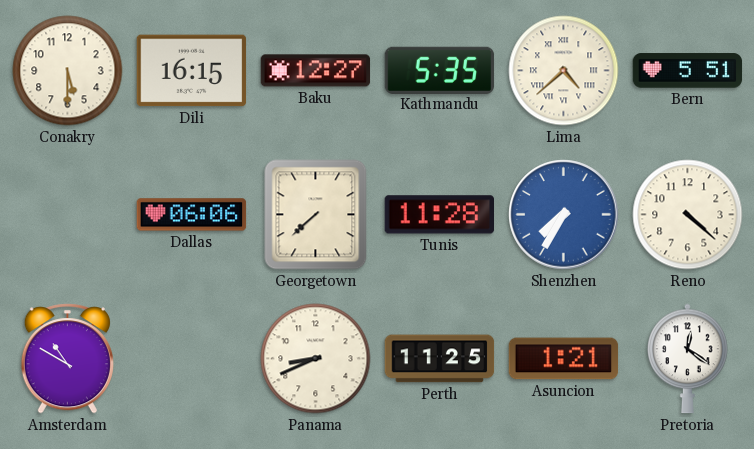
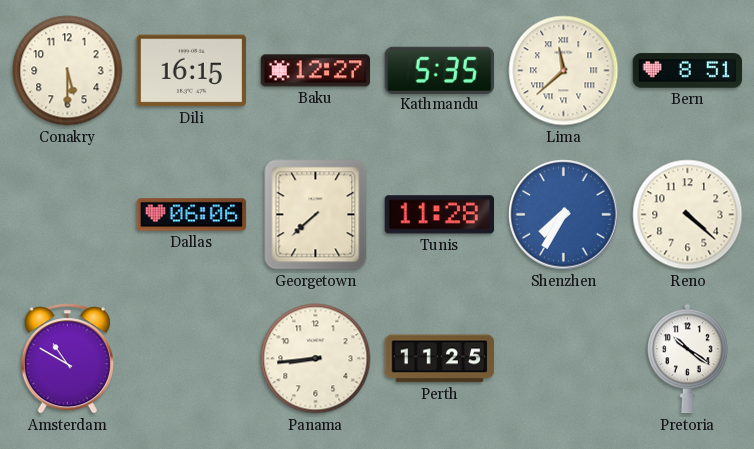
Lima: 4:38 -> 11:38 (564, 71)
Bern: 5:51 -> 8:51 (688, 71)
Panama: 8:41 -> 8:44 (316, 359)
Asuncion: 1:21 -> none (564, 359)
Pretoria: 12:21 -> 10:21 (688, 359)
